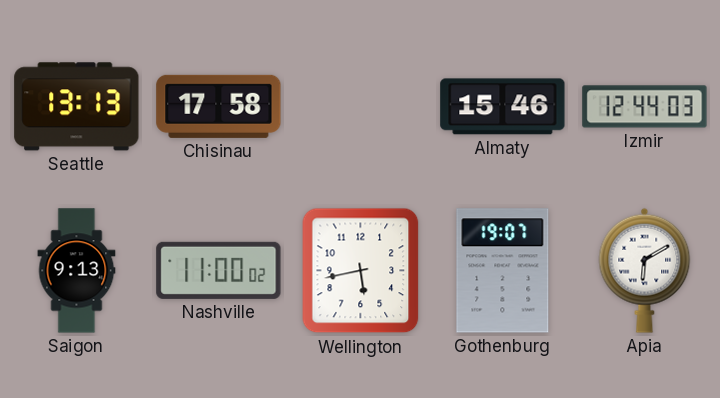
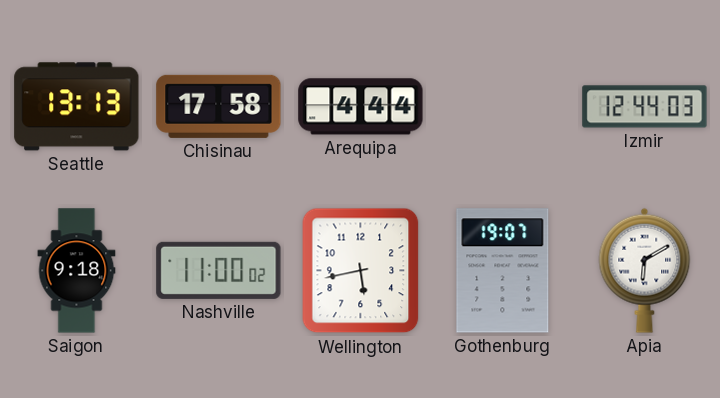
Arequipa: none -> 4:44 (361, 107)
Almaty: 15:46 -> none (503, 107)
Saigon: 9:13 -> 9:18 (77, 271)
